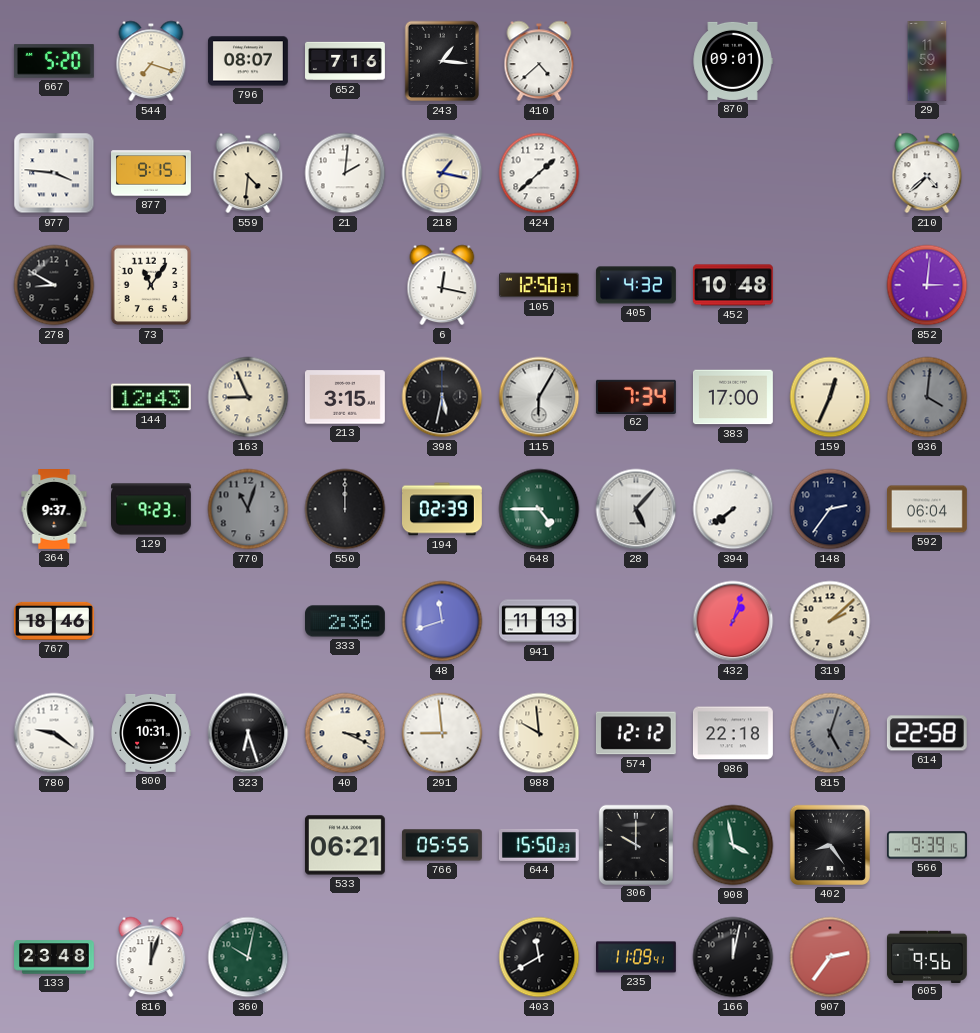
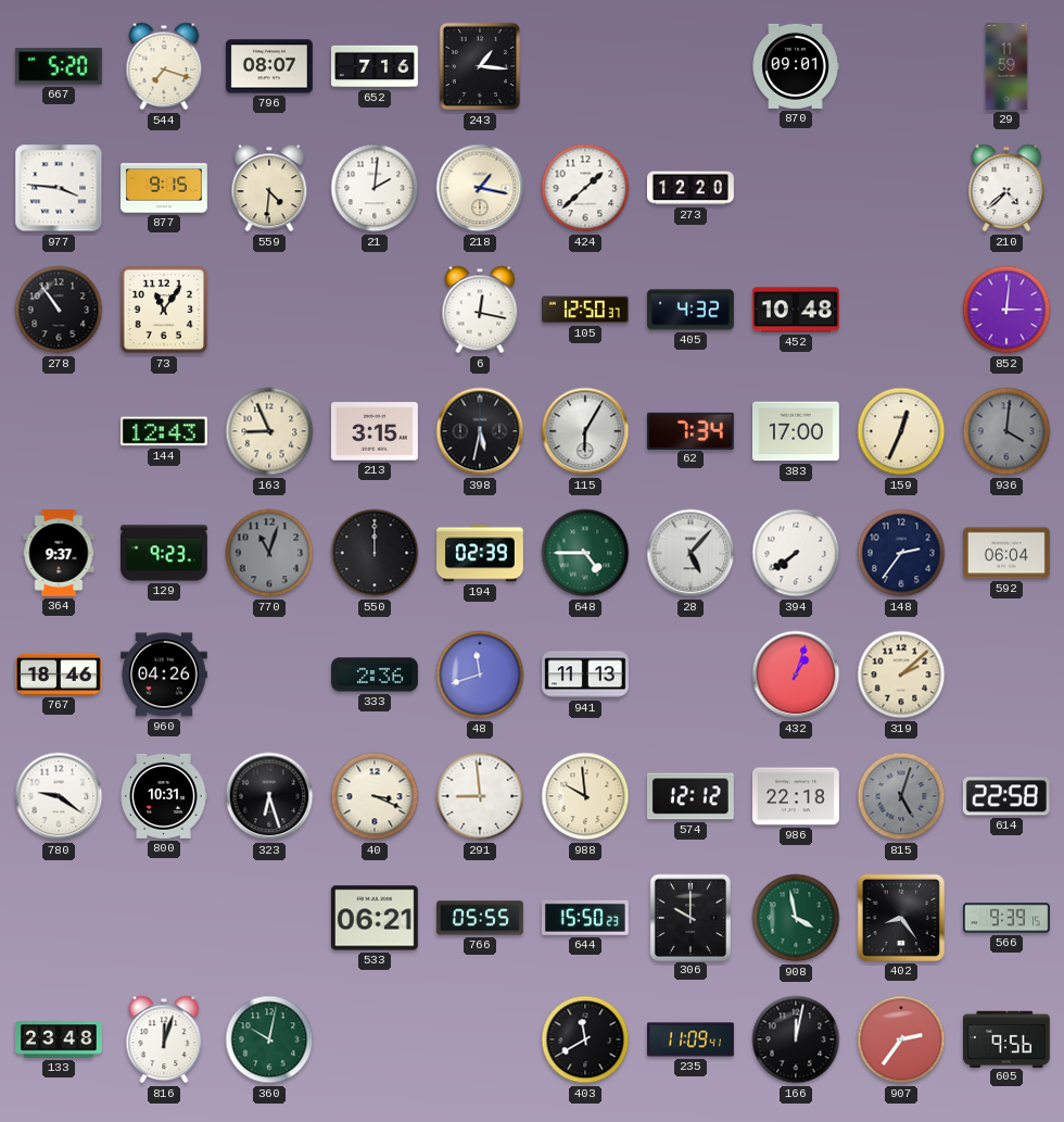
410: 4:38 -> none (539, 61)
273: none -> 12:20 (692, 188)
278: 8:50 -> 10:54 (59, 310)
960: none -> 04:26 (164, 675)
